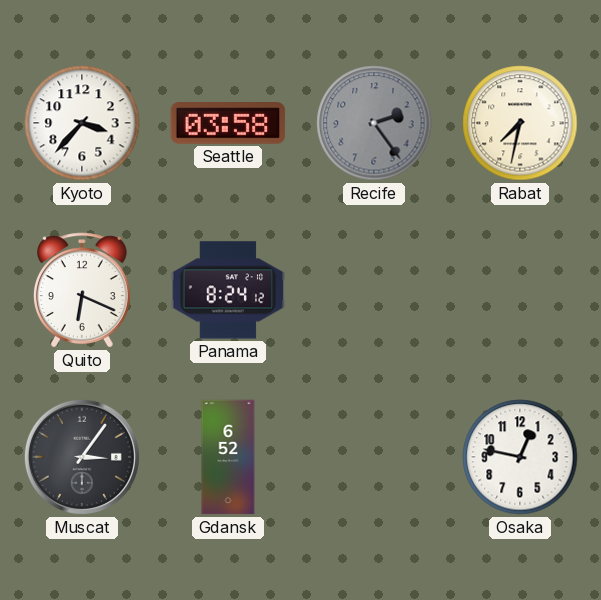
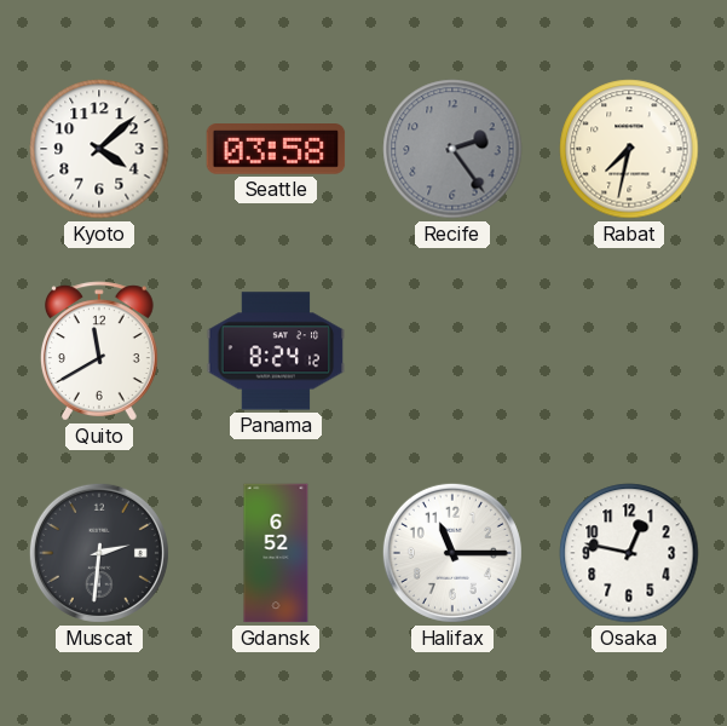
Kyoto: 3:37 -> 4:08 (99, 149)
Quito: 6:19 -> 11:40 (99, 351)
Muscat: 3:06 -> 2:31 (99, 553)
Halifax: none -> 11:15 (452, 553)
